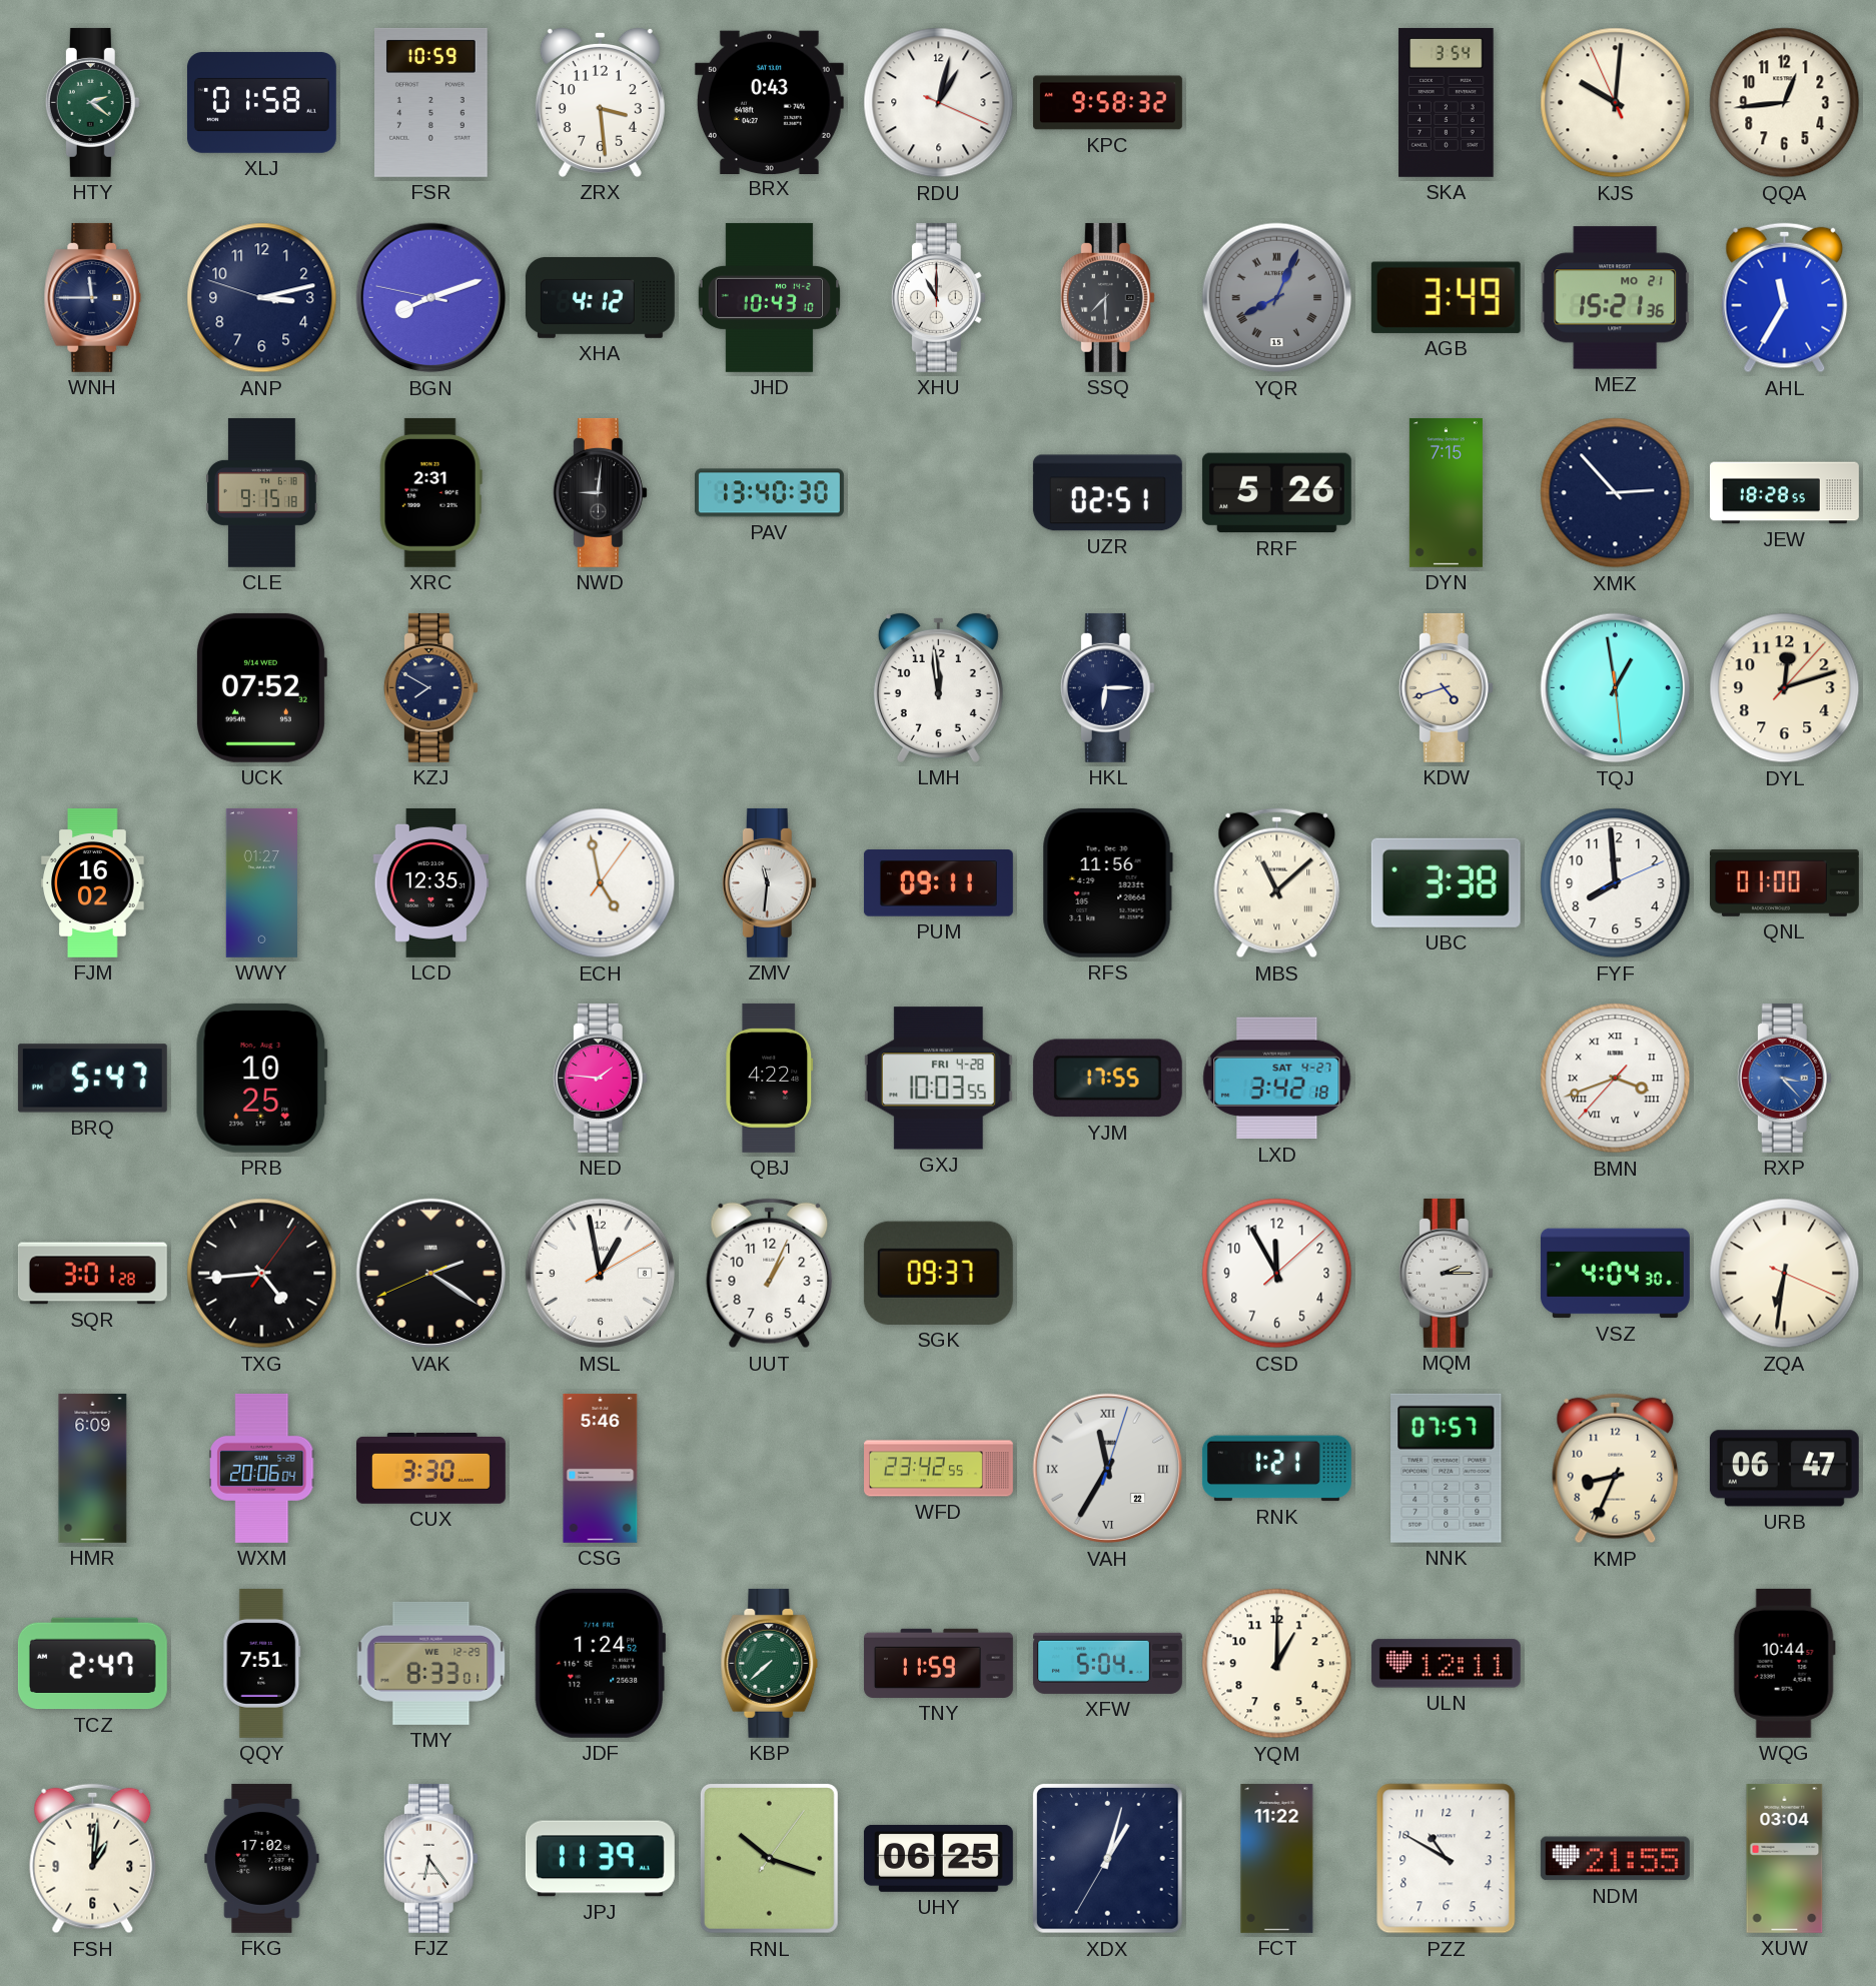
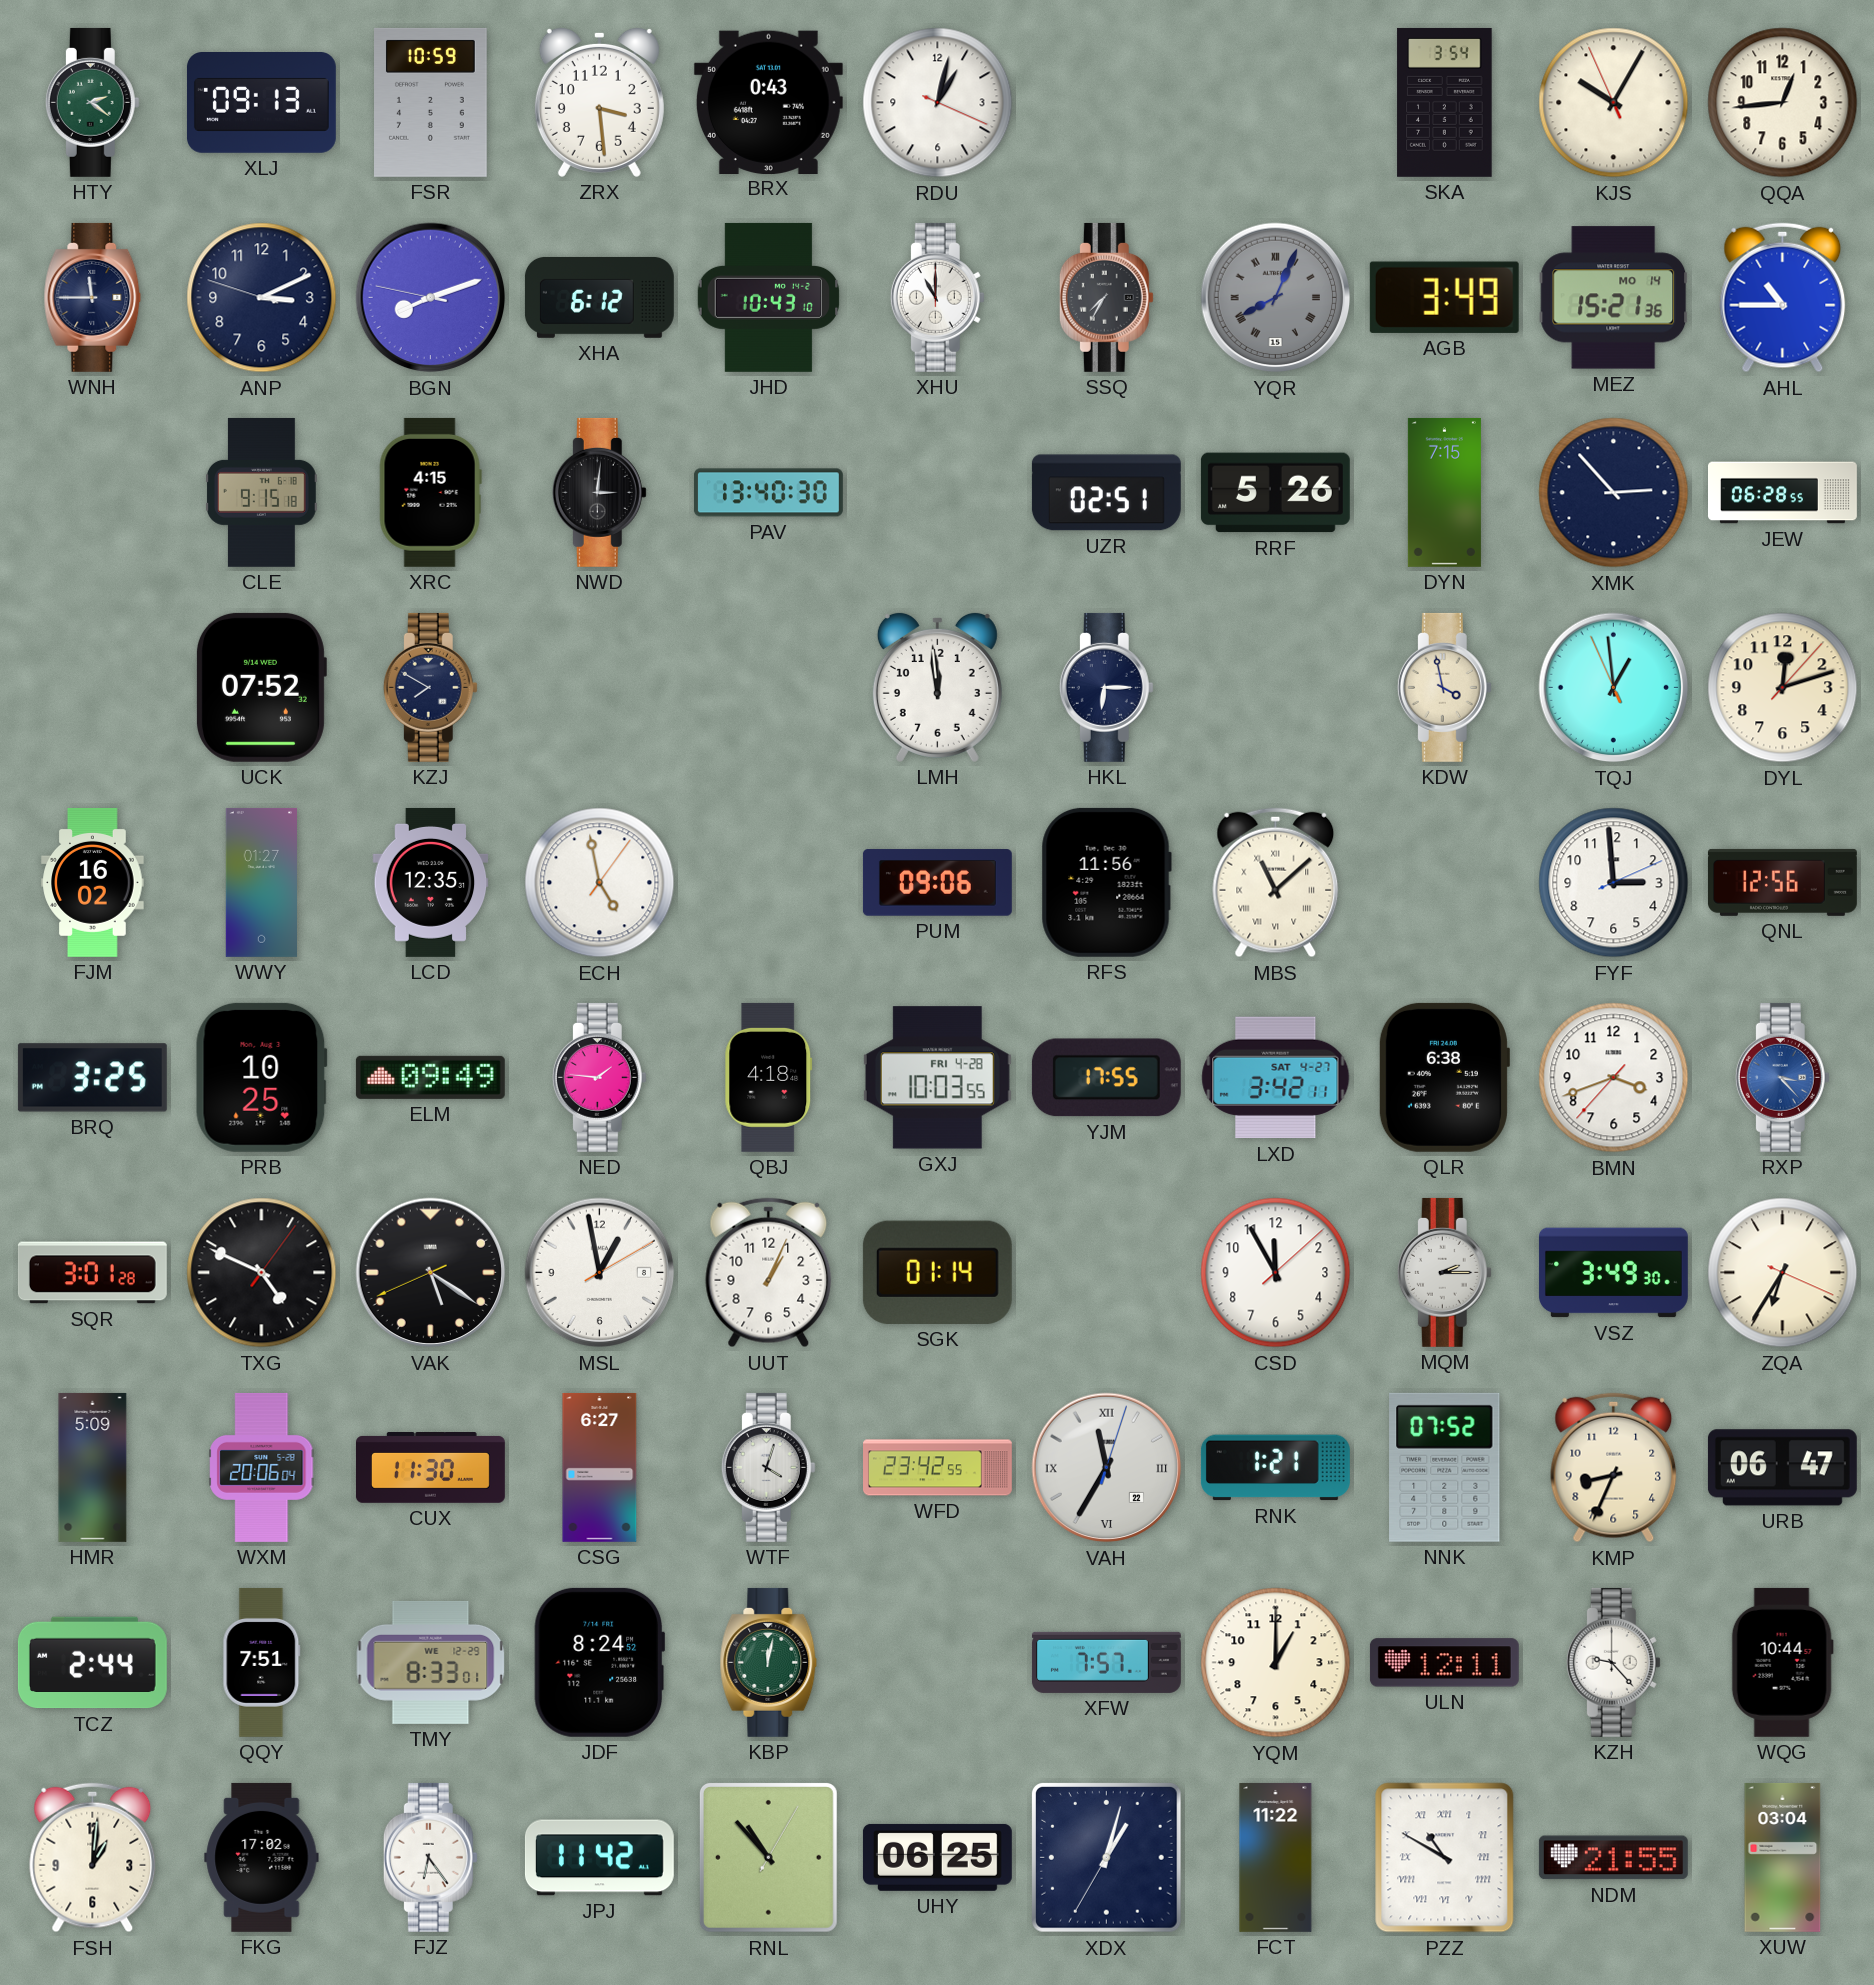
XLJ: 01:58 -> 09:13 (261, 103)
KPC: 9:58 -> none (1107, 103)
KJS: 10:00 -> 10:04 (1614, 103)
ANP: 3:12 -> 3:10 (262, 298)
XHA: 4:12 -> 6:12 (599, 297)
SSQ: 7:30 -> 7:35 (1106, 297)
MEZ date: MO 21 -> MO 14 (1614, 298)
AHL: 11:35 -> 10:45 (1783, 298)
XRC: 2:31 -> 4:15 (430, 492)
NWD: 9:01 -> 3:01 (599, 492)
JEW: 18:28 -> 06:28 (1783, 493)
KDW: 4:42 -> 3:58 (1444, 687)
TQJ: 12:58:29 -> 12:58:56 (1614, 688)
ZMV: 11:31 -> none (769, 882)
PUM: 09:11 -> 09:06 (937, 883)
UBC: 3:38 -> none (1446, 882)
FYF: 7:59 -> 2:59 (1614, 883)
QNL: 01:00 -> 12:56 (1782, 882)
BRQ: 5:47 -> 3:25 (92, 1078)
ELM: none -> 09:49 (430, 1077)
QBJ: 4:22 -> 4:18 (769, 1077)
LXD: 3:42:18 -> 3:42:11 (1276, 1078)
QLR: none -> 6:38 (1444, 1077)
BMN numerals: Roman -> Arabic (1614, 1078)
TXG: 4:44 -> 4:49 (262, 1273)
VAK: 2:20 -> 5:20 (431, 1273)
SGK: 09:37 -> 01:14 (937, 1272)
VSZ: 4:04 -> 3:49 (1613, 1273)
ZQA: 6:31 -> 6:35 (1783, 1273)
HMR: 6:09 -> 5:09 (93, 1467)
CUX: 3:30 -> 11:30 (430, 1468)
CSG: 5:46 -> 6:27 (600, 1467)
WTF: none -> 4:03 (768, 1467)
NNK: 07:57 -> 07:52 (1445, 1467)
TCZ: 2:47 -> 2:44 (92, 1663)
JDF: 1:24 -> 8:24 (599, 1662)
KBP: 7:38 -> 12:02 (769, 1662)
TNY: 11:59 -> none (938, 1663)
XFW: 5:04 -> 7:57 (1106, 1662)
KZH: none -> 9:23 (1613, 1662)
JPJ: 11:39 -> 11:42 (599, 1858)
RNL: 10:18 -> 10:53 (768, 1857)
PZZ numerals: Arabic -> Roman (1445, 1858)
